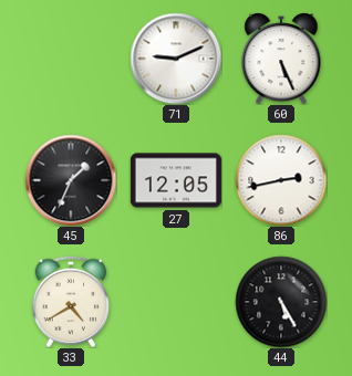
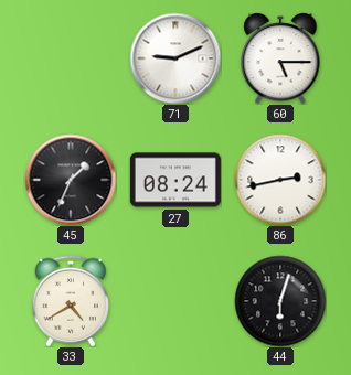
60: 5:26 -> 5:15 (280, 58)
27: 12:05 -> 08:24 (175, 180)
44: 5:25 -> 6:03 (280, 301)
